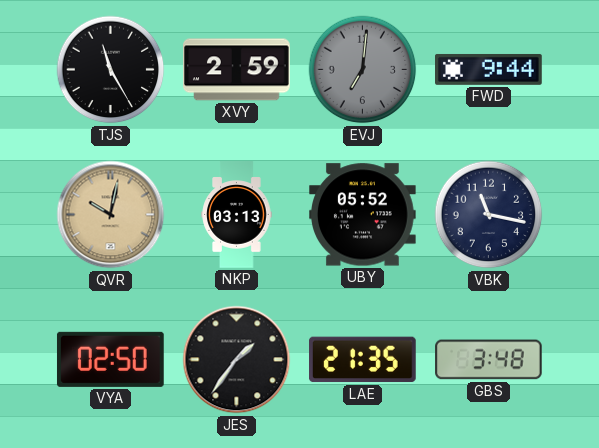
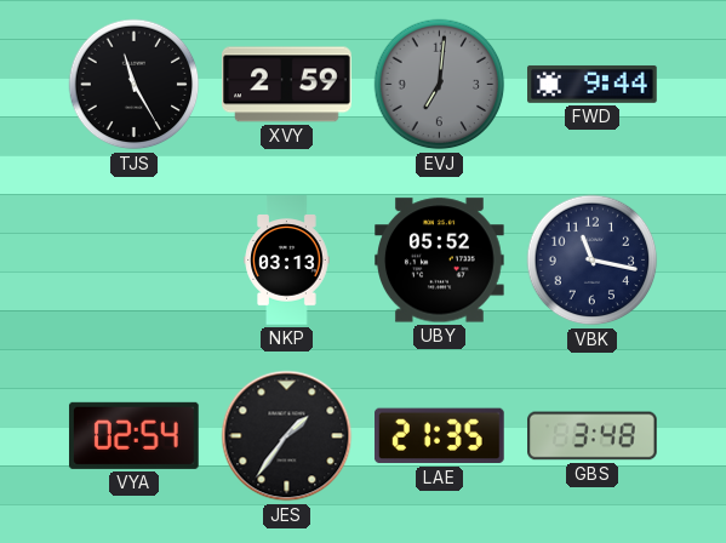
QVR: 10:02 -> none (111, 215)
VYA: 02:50 -> 02:54 (135, 435)
